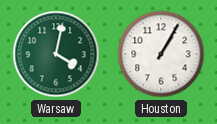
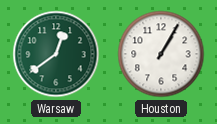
Warsaw: 4:02 -> 12:39 (56, 54)
